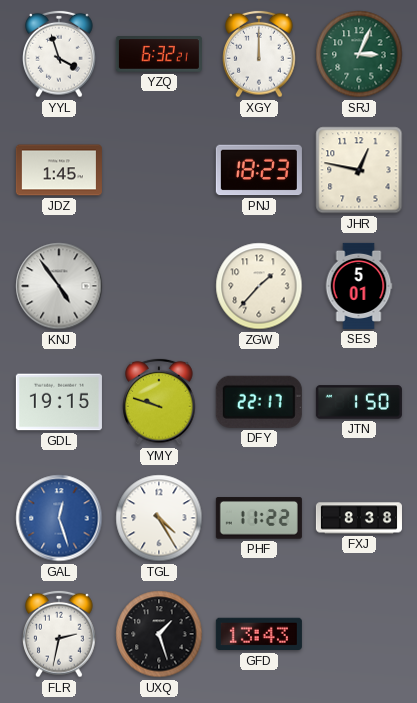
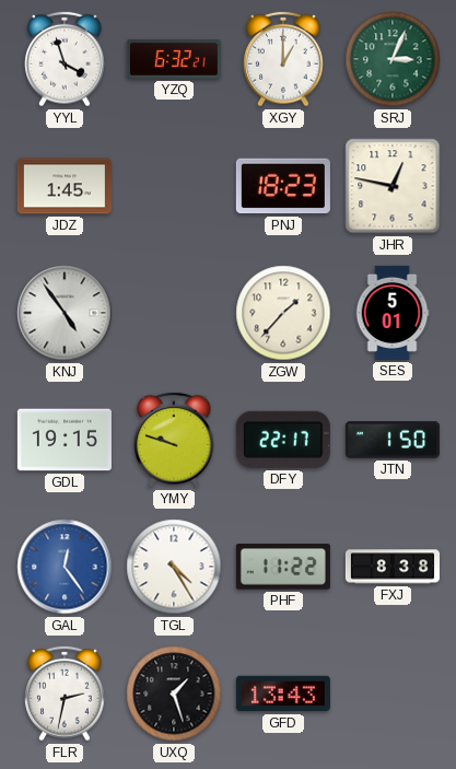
XGY: 12:00 -> 1:00 (283, 59)
GAL: 12:27 -> 12:24 (65, 567)
